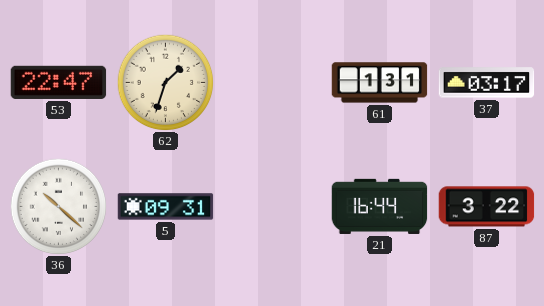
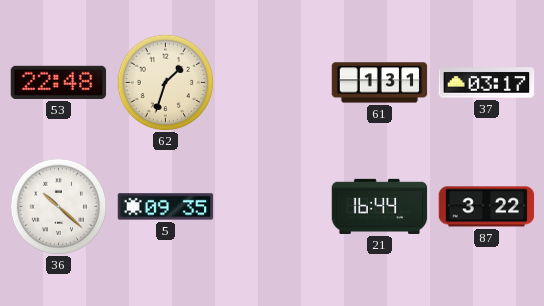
53: 22:47 -> 22:48 (59, 82)
5: 09:31 -> 09:35 (166, 207)
